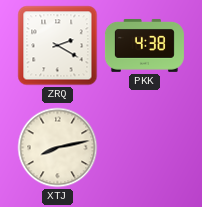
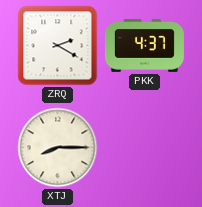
PKK: 4:38 -> 4:37 (144, 45)
XTJ: 8:13 -> 8:15 (58, 148)
